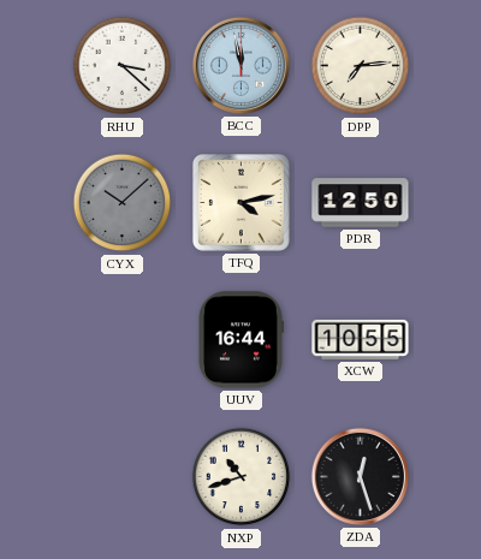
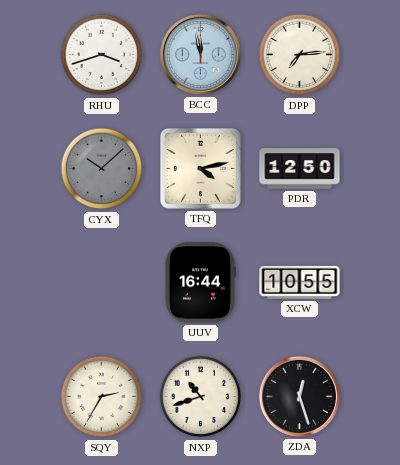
RHU: 3:22 -> 3:42 (102, 55)
SQY: none -> 2:35 (102, 397)
